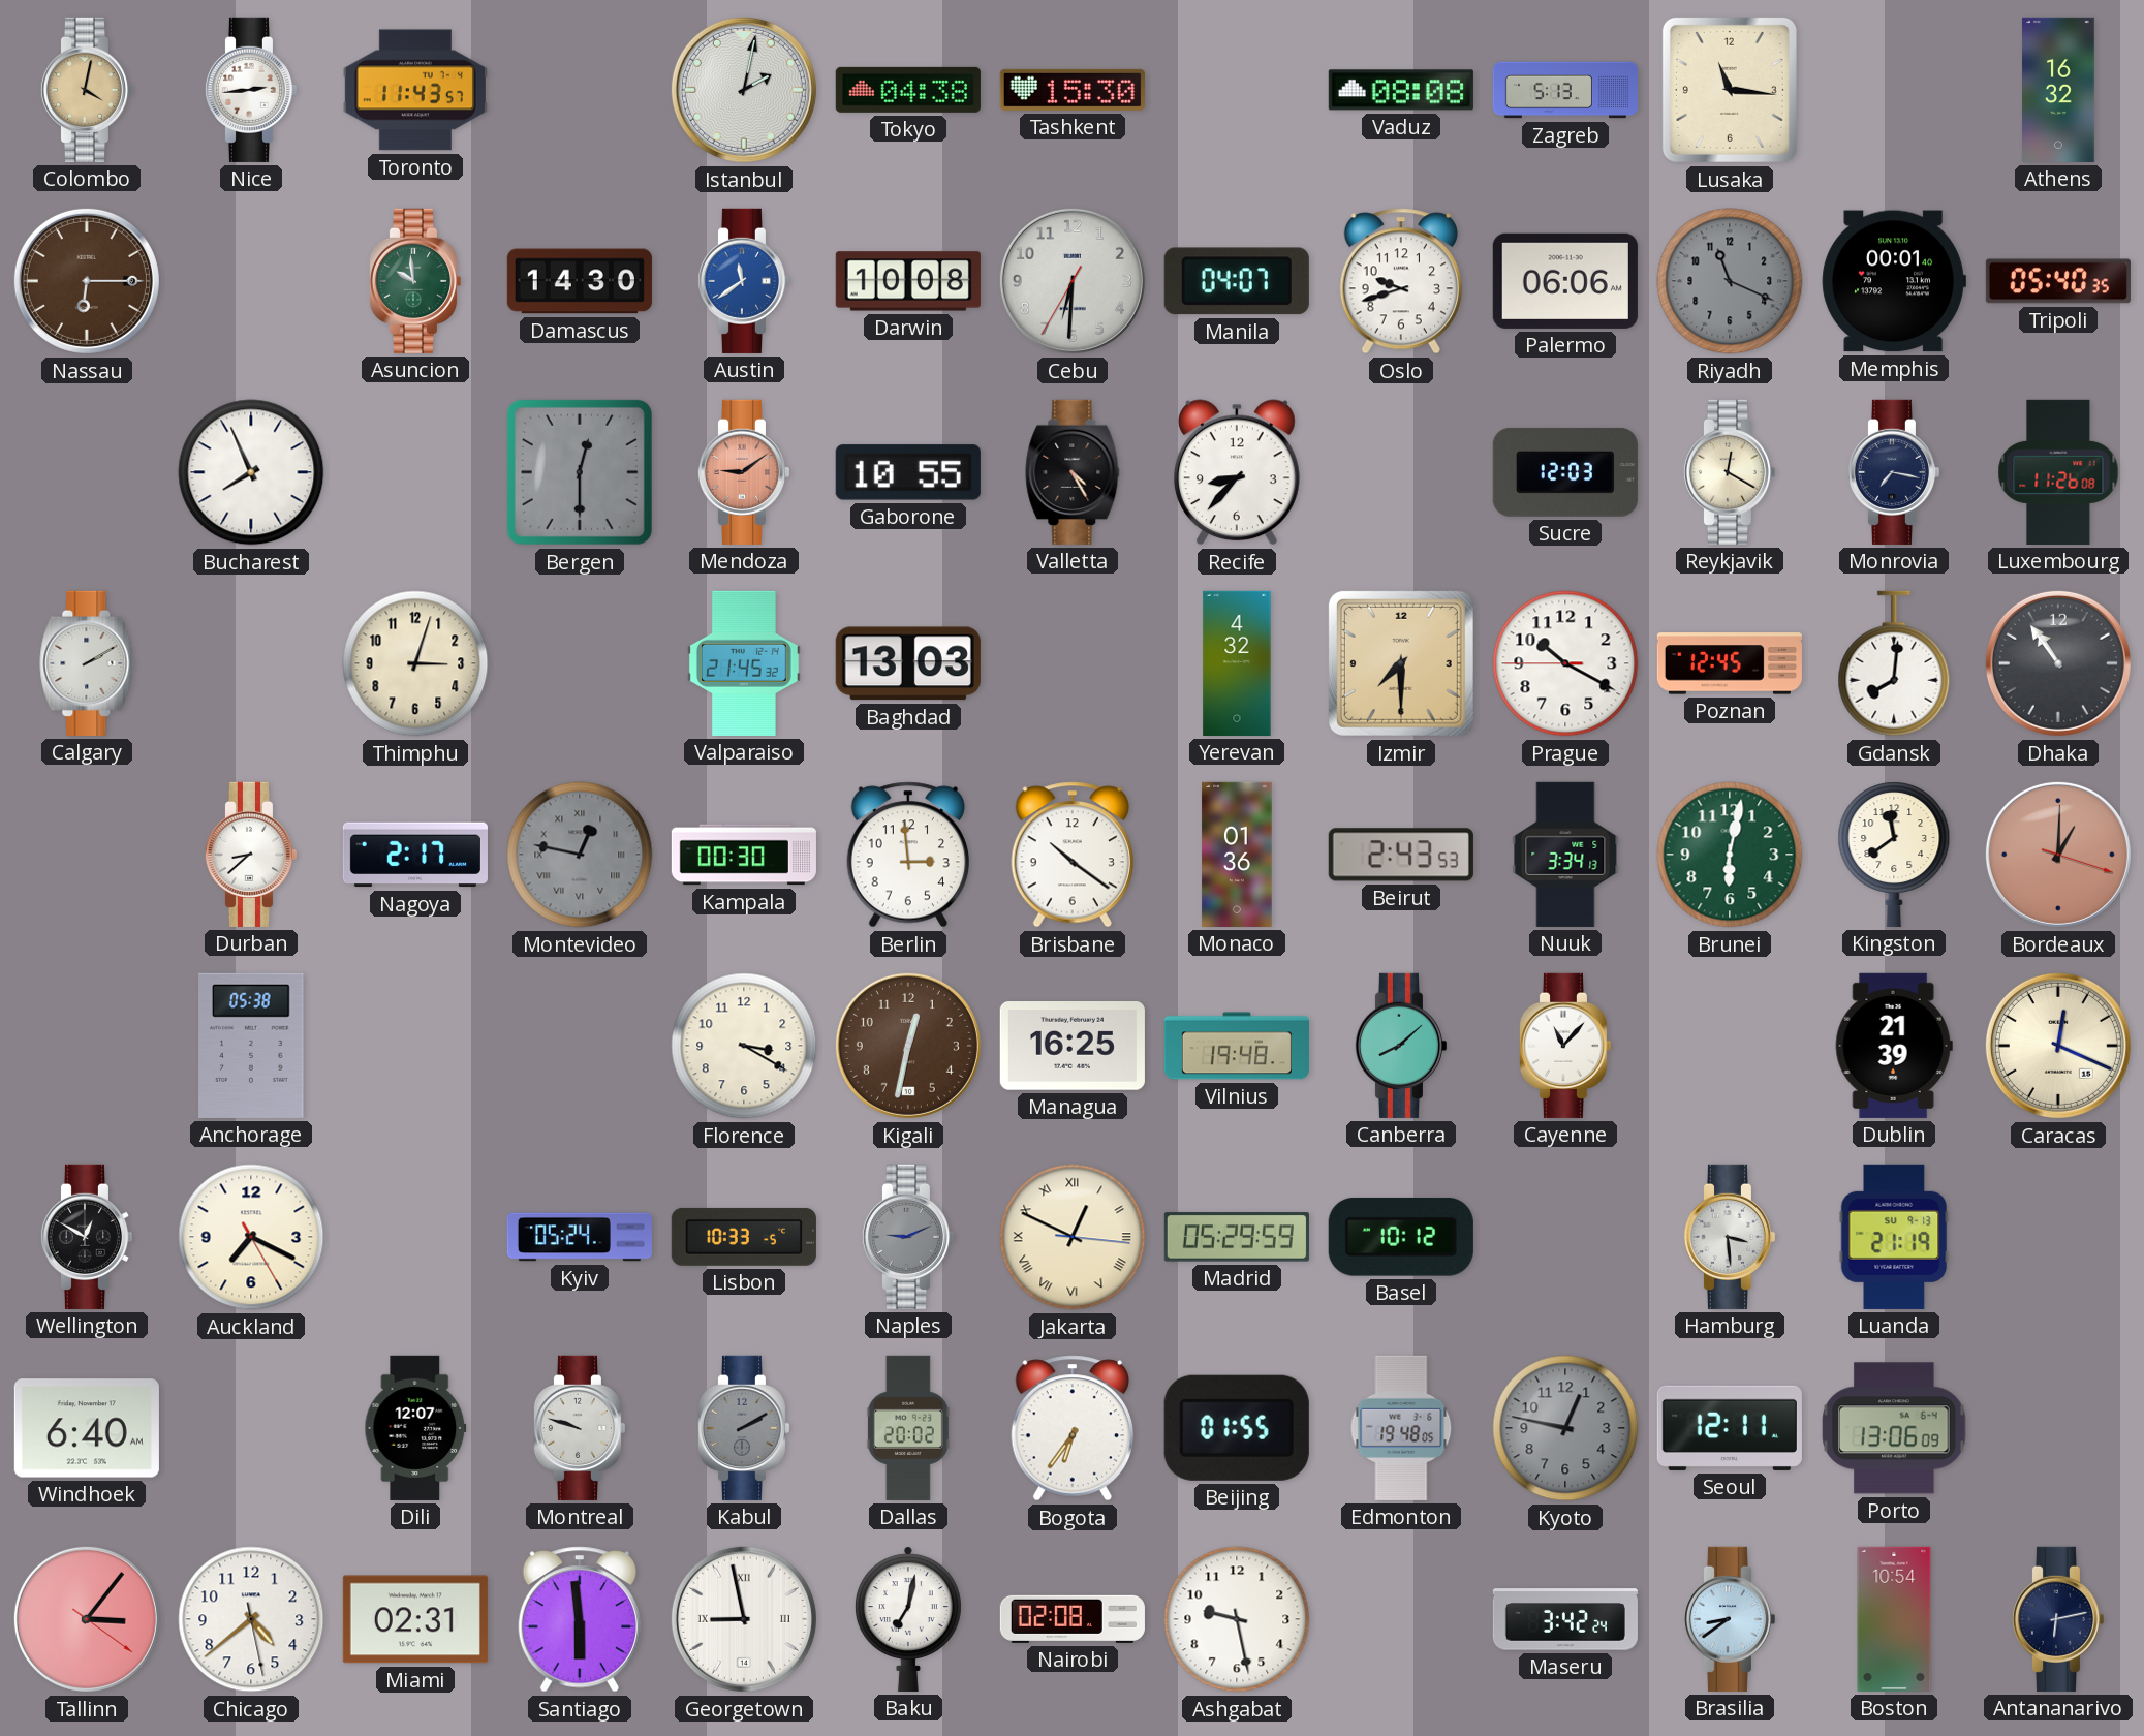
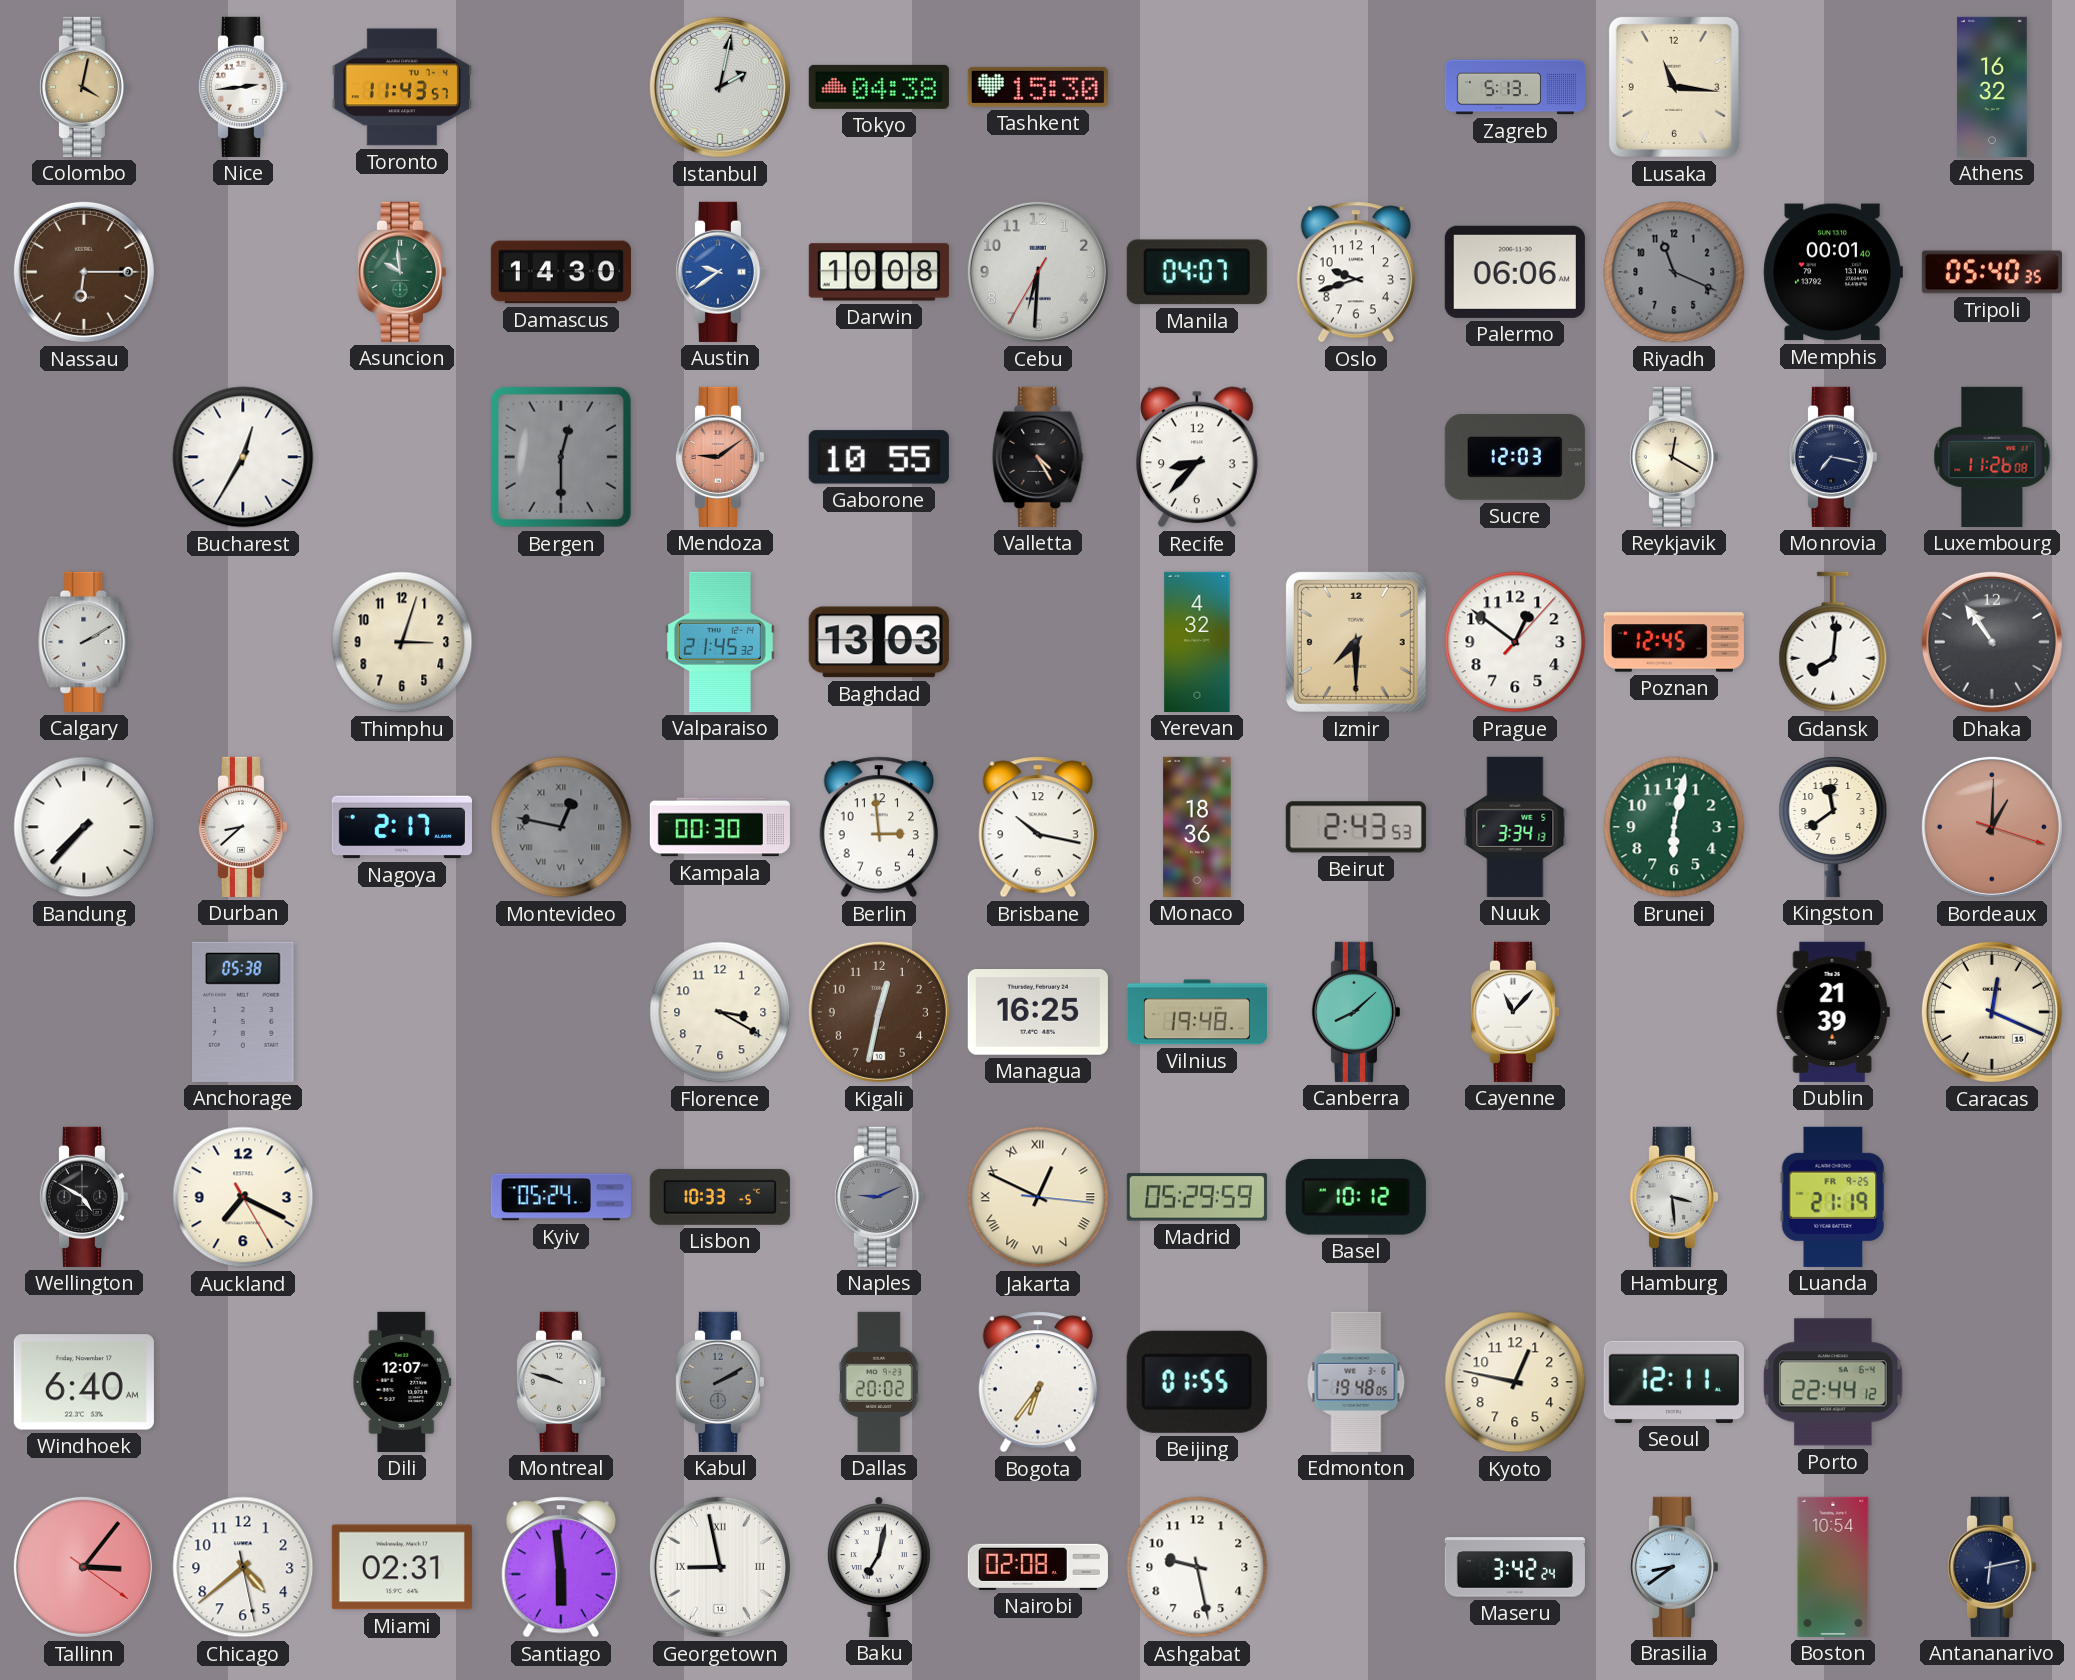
Vaduz: 08:08 -> none (1401, 90)
Austin: 11:39 -> 9:39 (719, 272)
Bucharest: 7:56 -> 12:35 (243, 457)
Prague: 10:19 -> 12:51 (1515, 642)
Bandung: none -> 7:37 (84, 827)
Brisbane: 10:21 -> 10:17 (1037, 827)
Monaco: 01:36 -> 18:36 (1197, 827)
Wellington: 12:50 -> 4:50 (83, 1197)
Luanda date: SU 9-13 -> FR 9-25 (1833, 1197)
Kyoto dial: grey -> cream (1515, 1382)
Porto: 13:06 -> 22:44 (1833, 1382)
